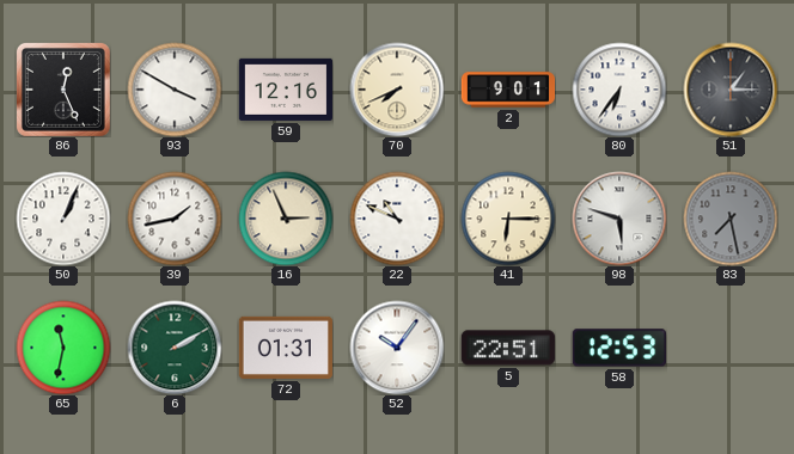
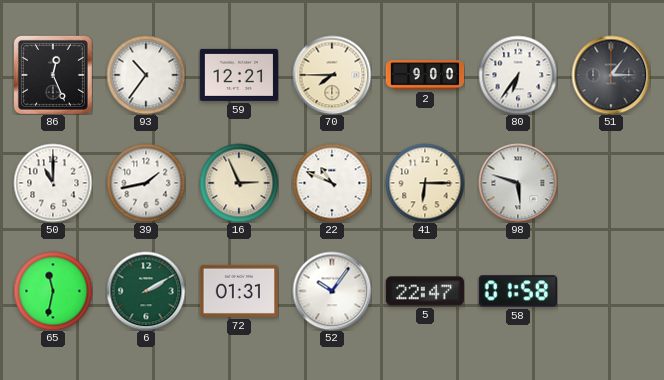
93: 3:50 -> 10:36 (146, 75)
59: 12:16 -> 12:21 (238, 75)
70: 7:41 -> 7:45 (332, 75)
2: 9:01 -> 9:00 (425, 75)
50: 1:04 -> 11:00 (53, 183)
83: 7:28 -> none (731, 219)
5: 22:51 -> 22:47 (425, 291)
58: 12:53 -> 01:58 (518, 291)
